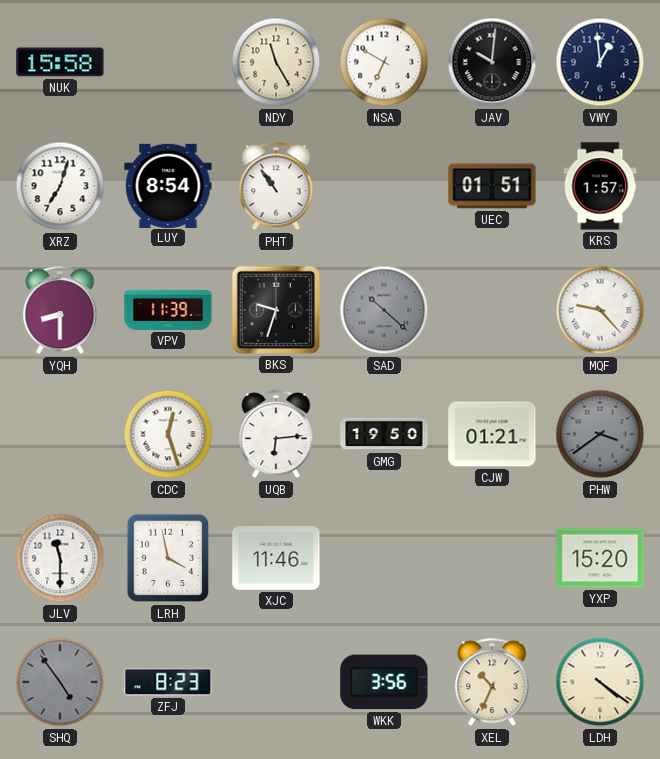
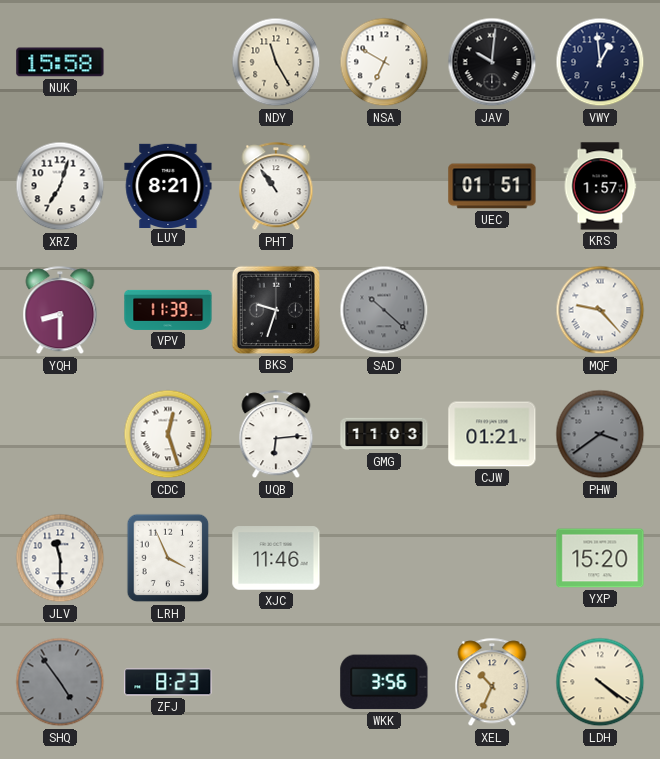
LUY: 8:54 -> 8:21 (168, 185)
GMG: 19:50 -> 11:03 (384, 434)
LRH: 3:58 -> 3:56 (168, 558)
